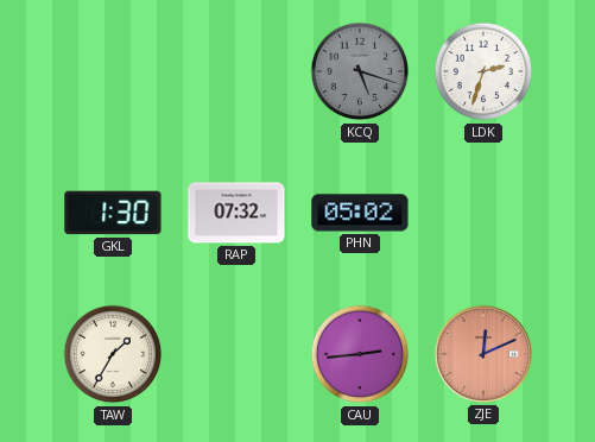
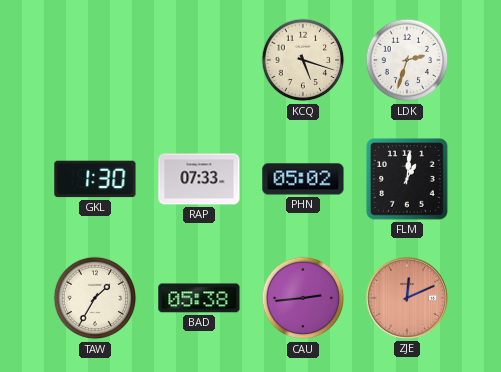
KCQ dial: grey -> cream (303, 60)
RAP: 07:32 -> 07:33 (199, 179)
FLM: none -> 1:01 (408, 180)
BAD: none -> 05:38 (199, 298)
